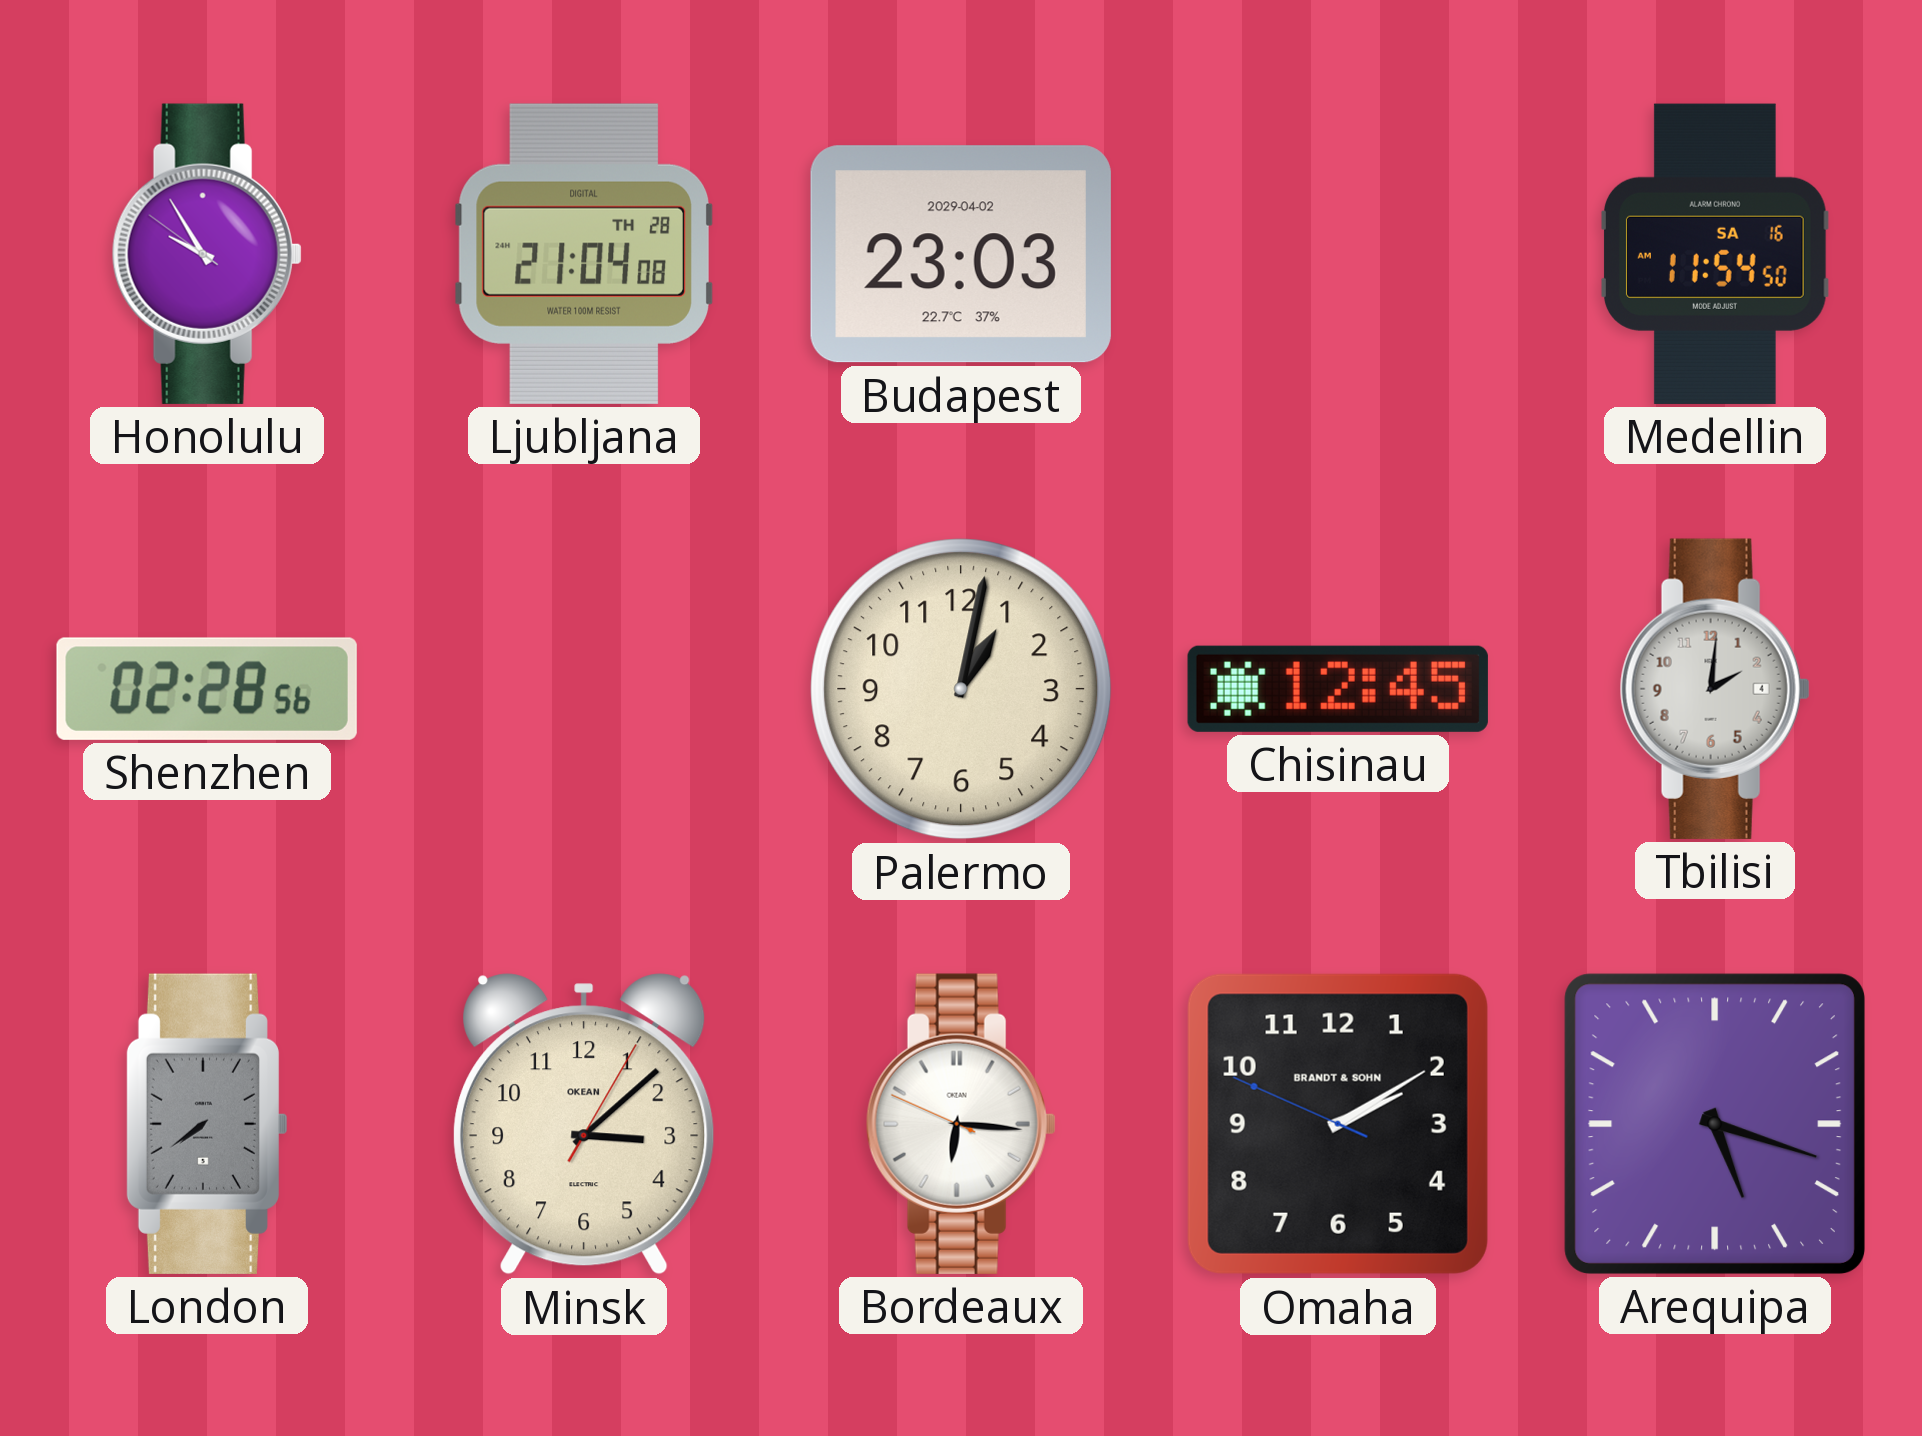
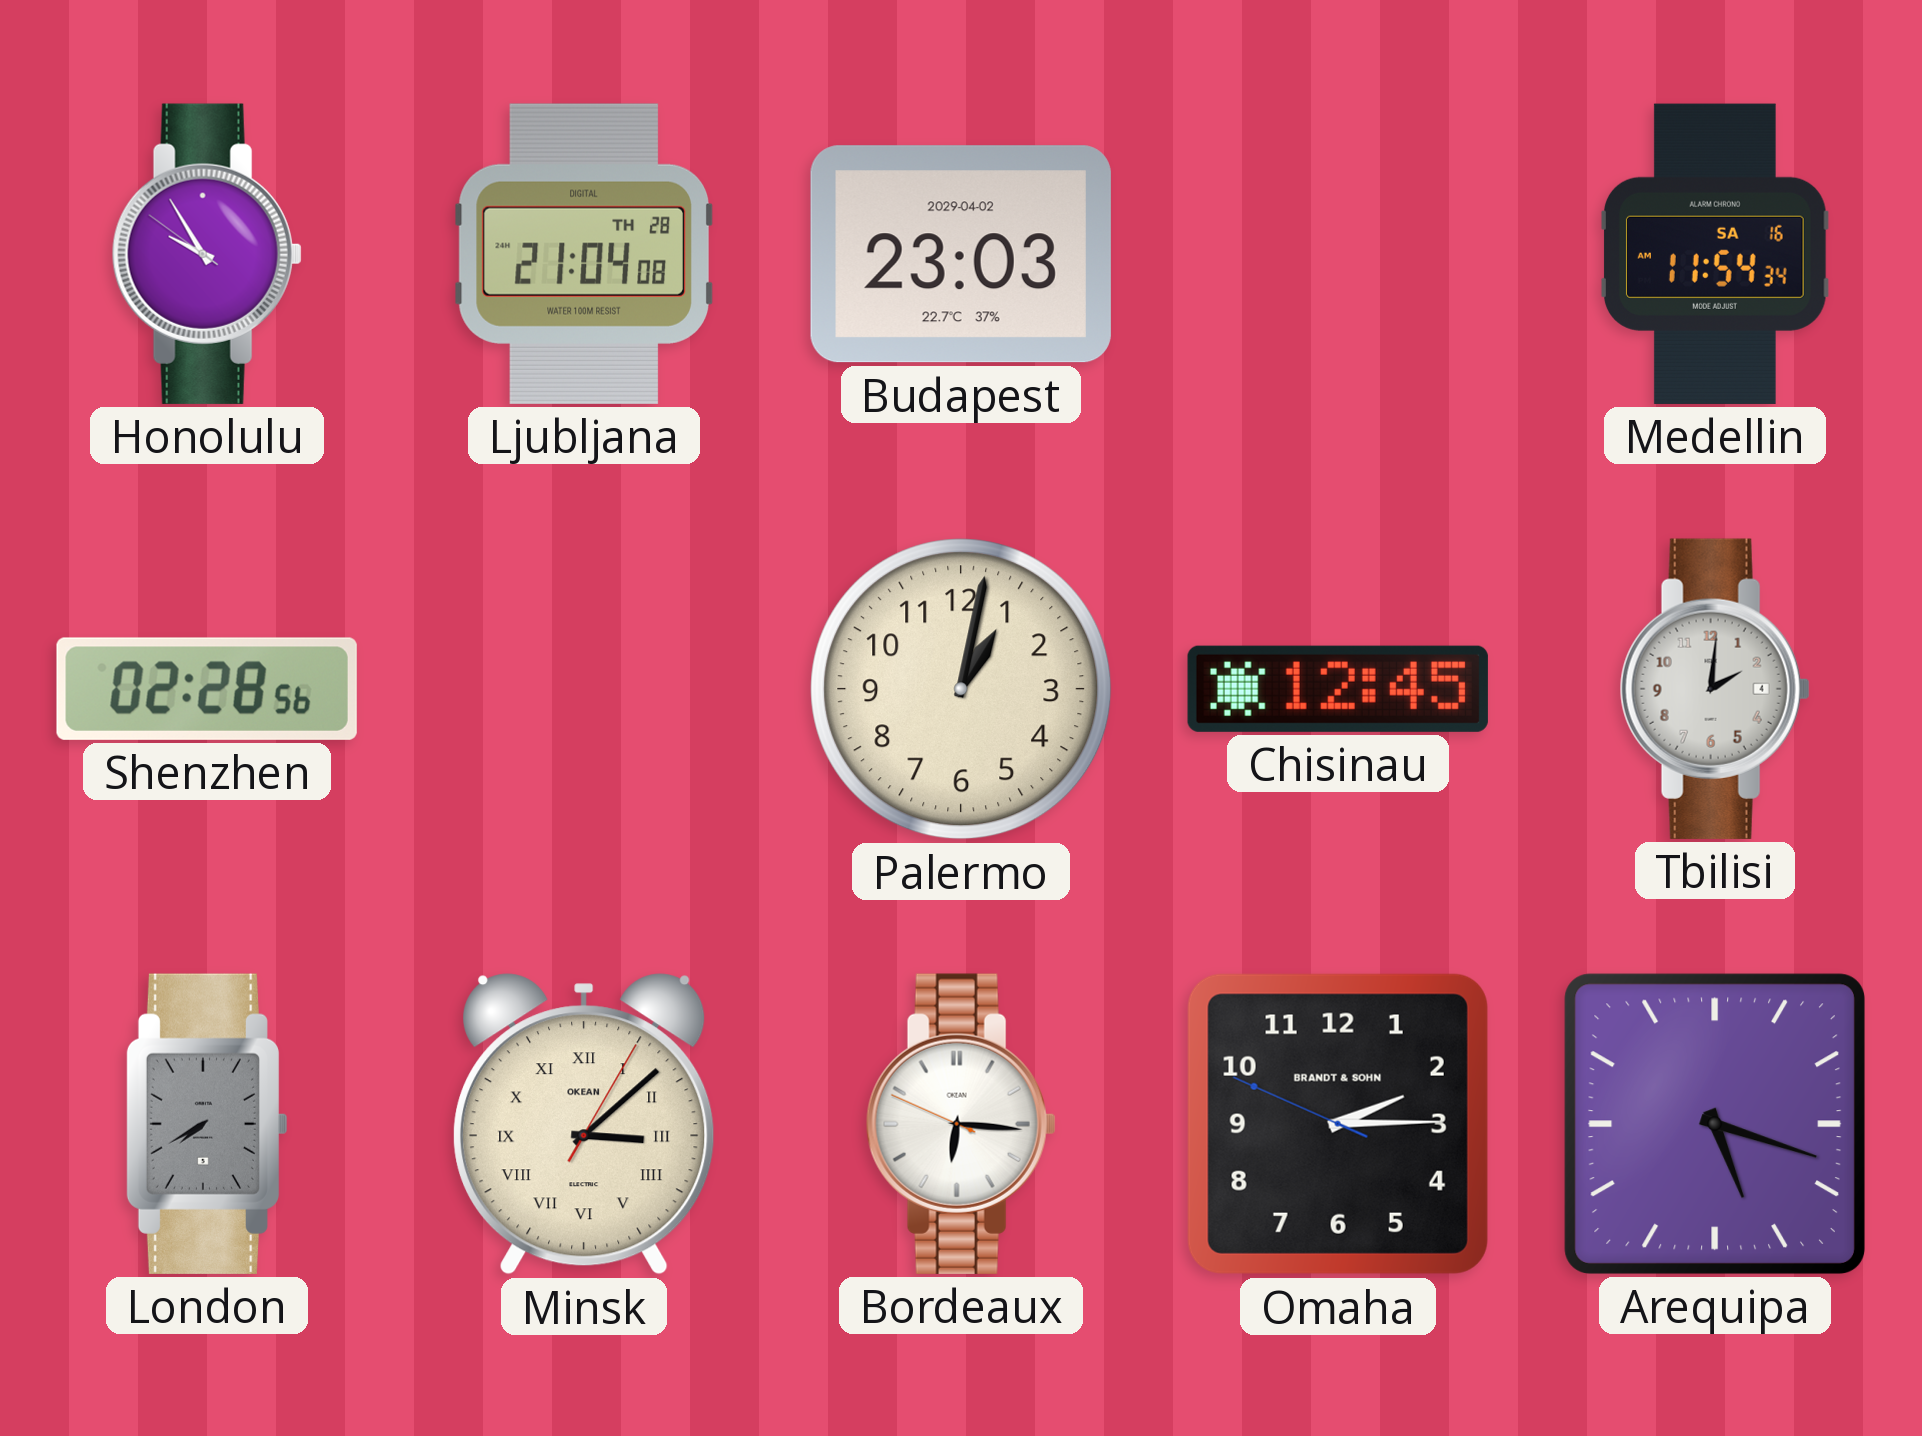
Medellin: 11:54:50 -> 11:54:34 (1715, 254)
London: 7:39 -> 7:40 (206, 1124)
Minsk numerals: Arabic -> Roman (584, 1124)
Omaha: 2:09 -> 2:14 (1338, 1124)
